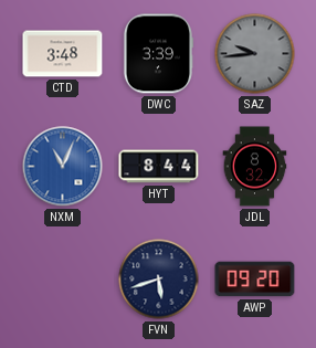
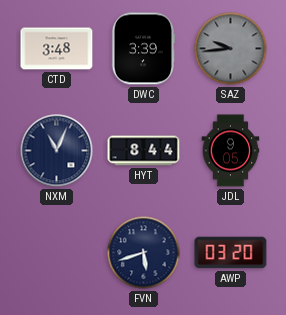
NXM dial: blue -> navy (57, 151)
JDL: 8:32 -> 9:05 (231, 151)
AWP: 09:20 -> 03:20 (231, 253)
